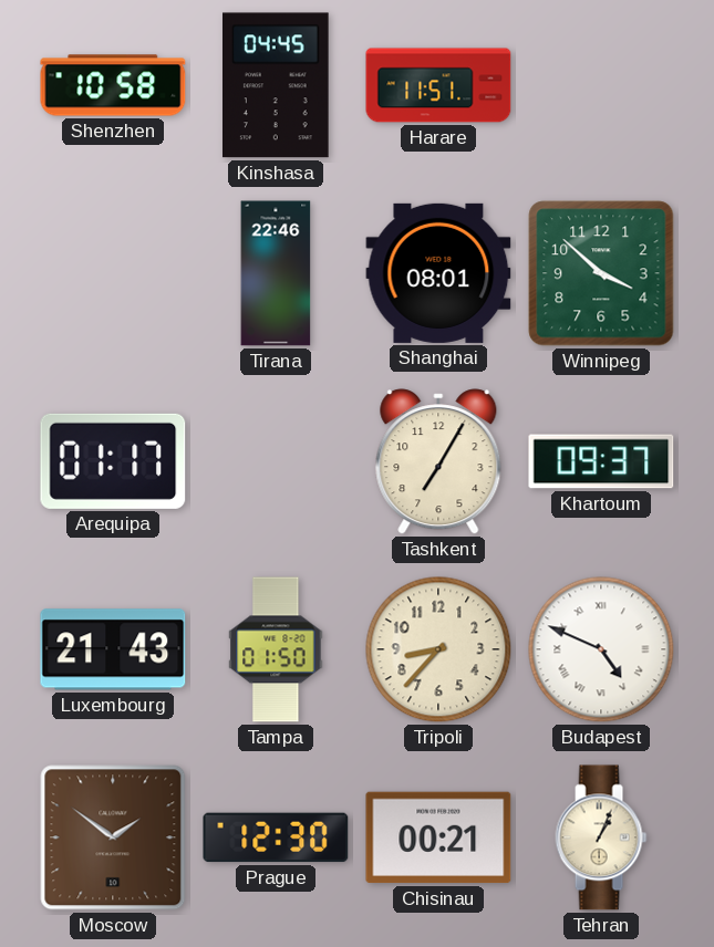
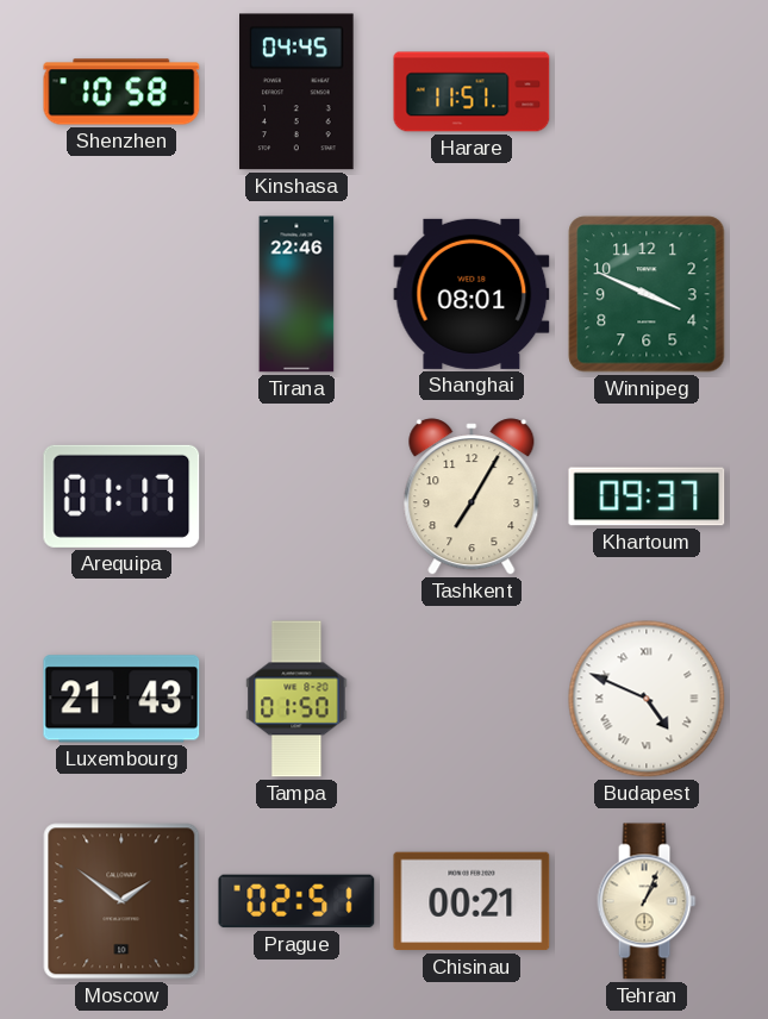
Winnipeg: 3:52 -> 3:49 (647, 294)
Tripoli: 8:37 -> none (438, 649)
Prague: 12:30 -> 02:51 (296, 901)
